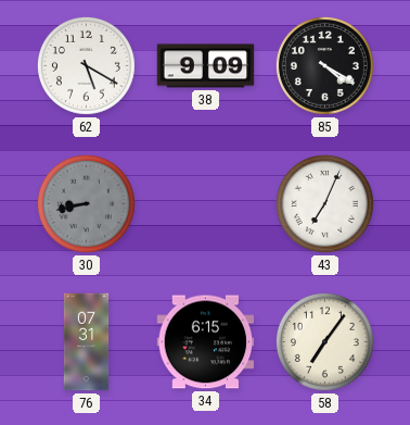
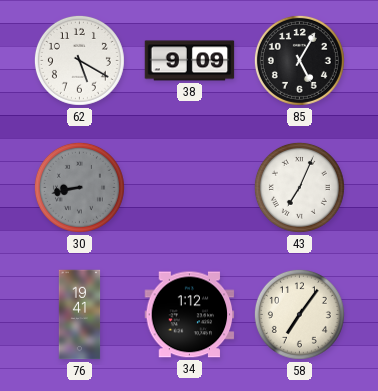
85: 4:20 -> 5:05 (299, 60)
76: 07:31 -> 19:41 (80, 315)
34: 6:15 -> 1:12 (190, 315)
